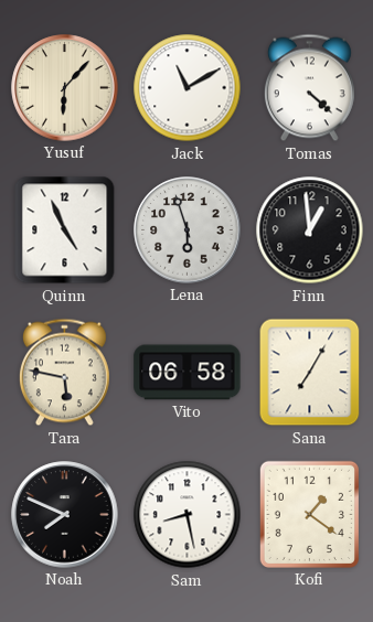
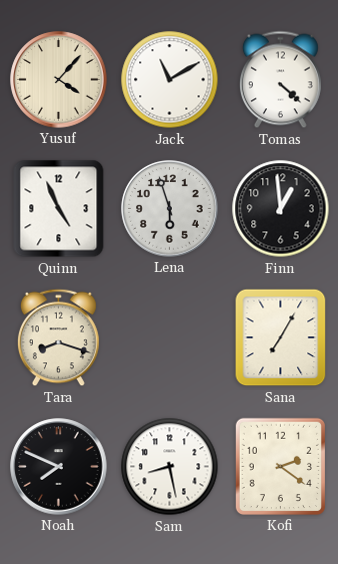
Yusuf: 6:07 -> 4:07 (59, 80)
Tara: 5:47 -> 8:18 (58, 338)
Vito: 06:58 -> none (188, 373)
Kofi: 1:21 -> 2:21 (280, 466)
